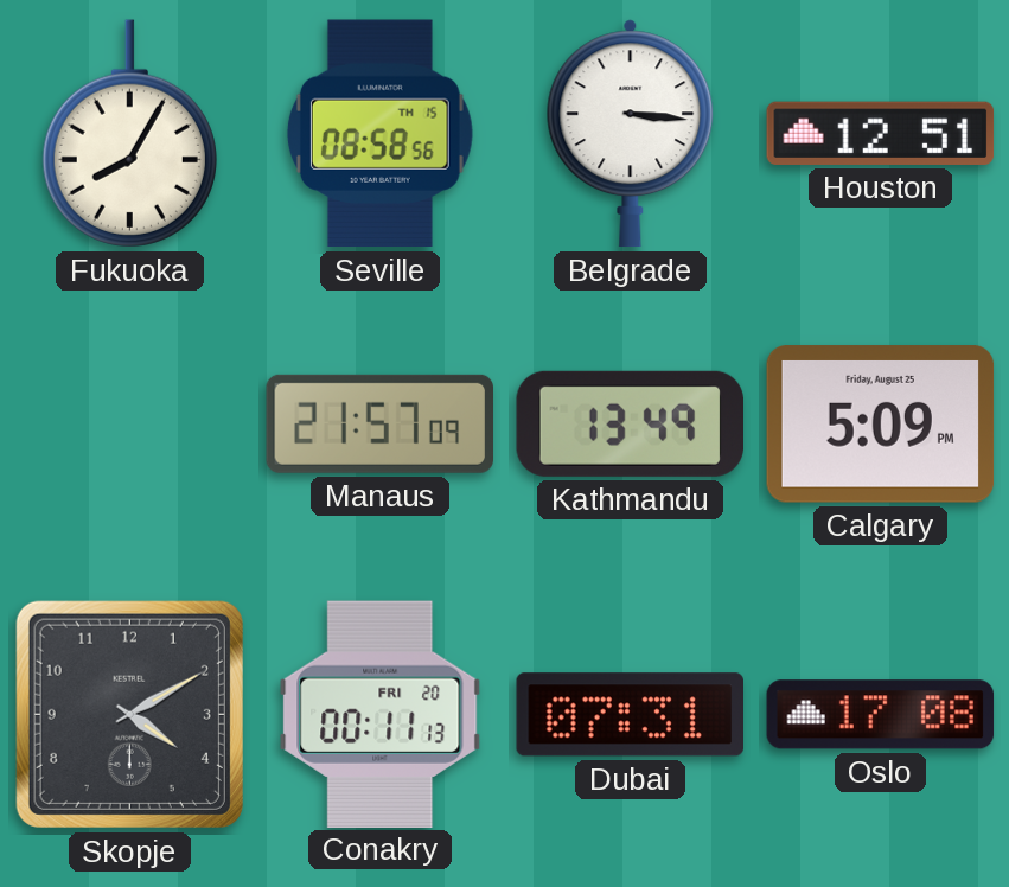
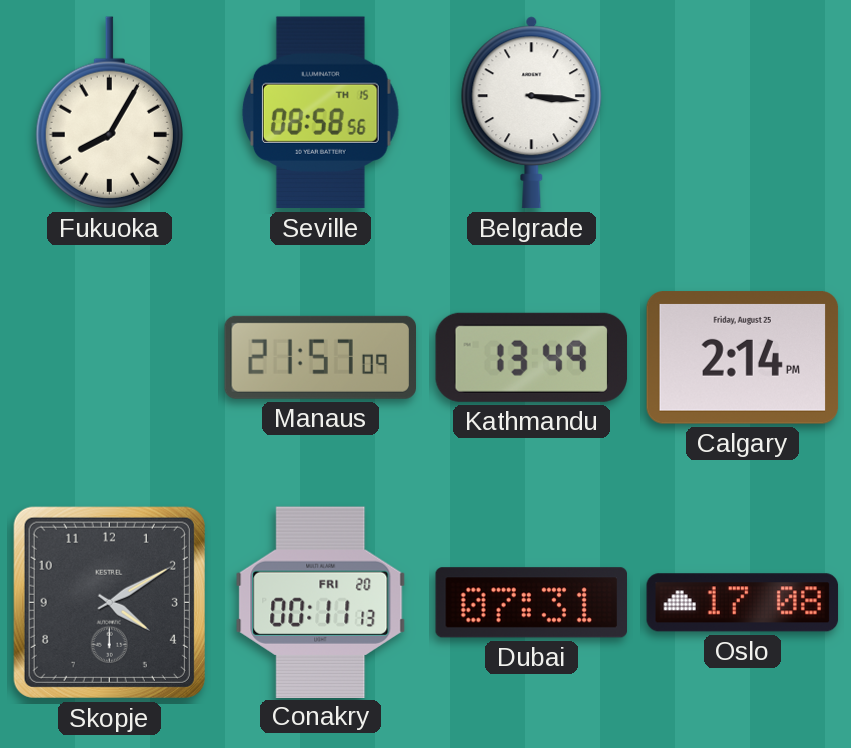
Houston: 12:51 -> none (881, 133)
Calgary: 5:09 -> 2:14 (743, 358)
